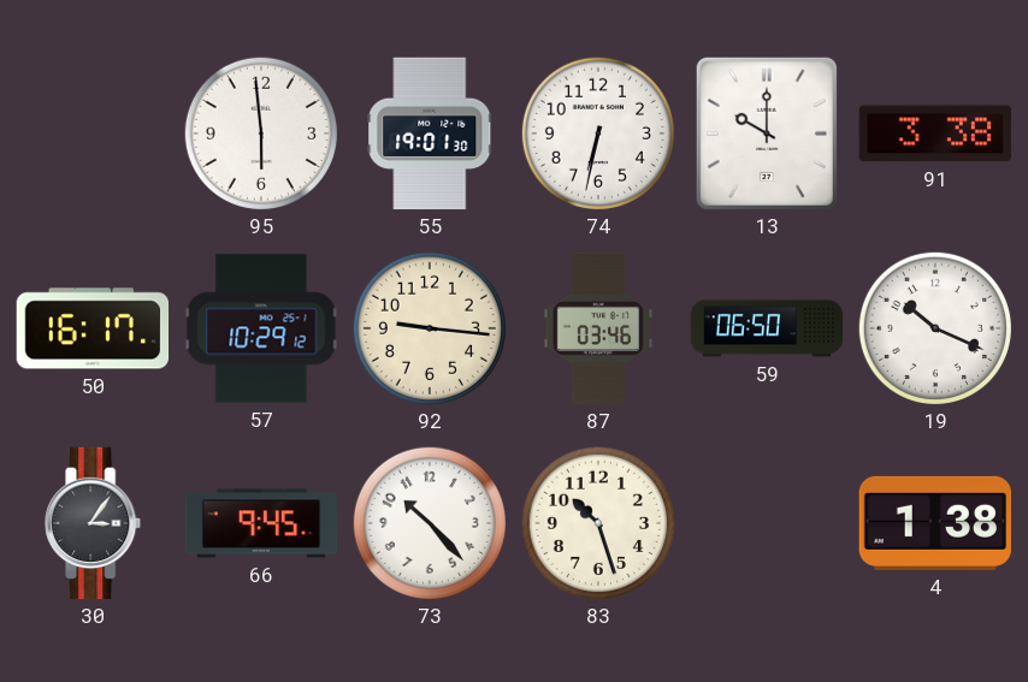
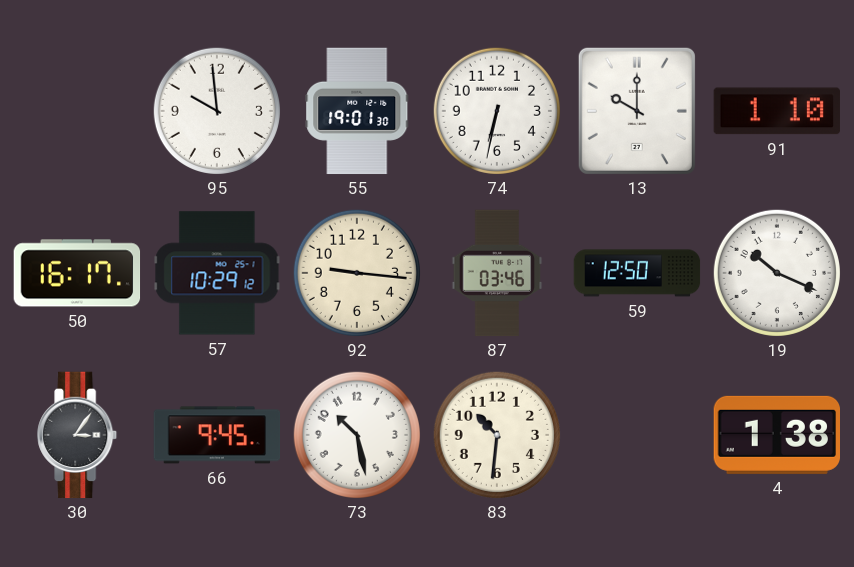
95: 5:59 -> 9:59 (217, 111)
91: 3:38 -> 1:10 (776, 111)
59: 06:50 -> 12:50 (637, 273)
73: 10:23 -> 10:28 (357, 435)
83: 10:27 -> 10:31 (497, 435)
